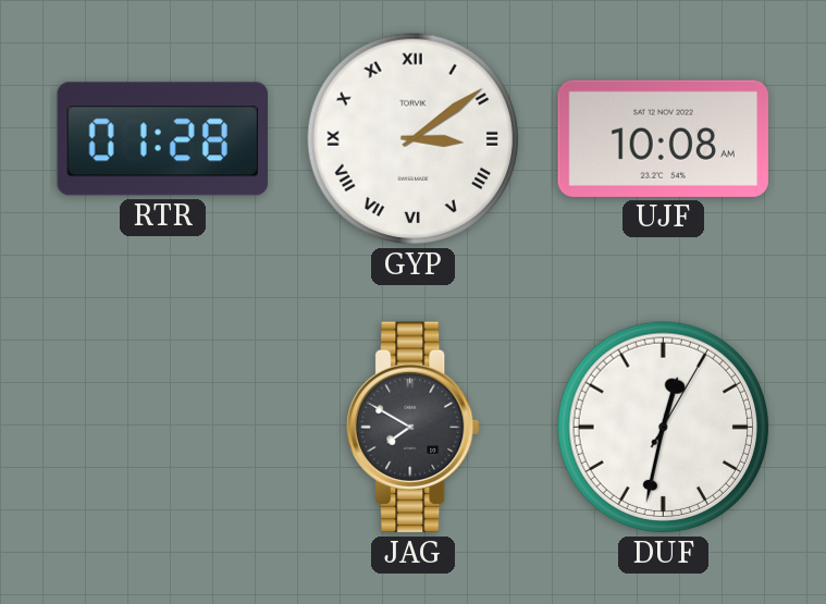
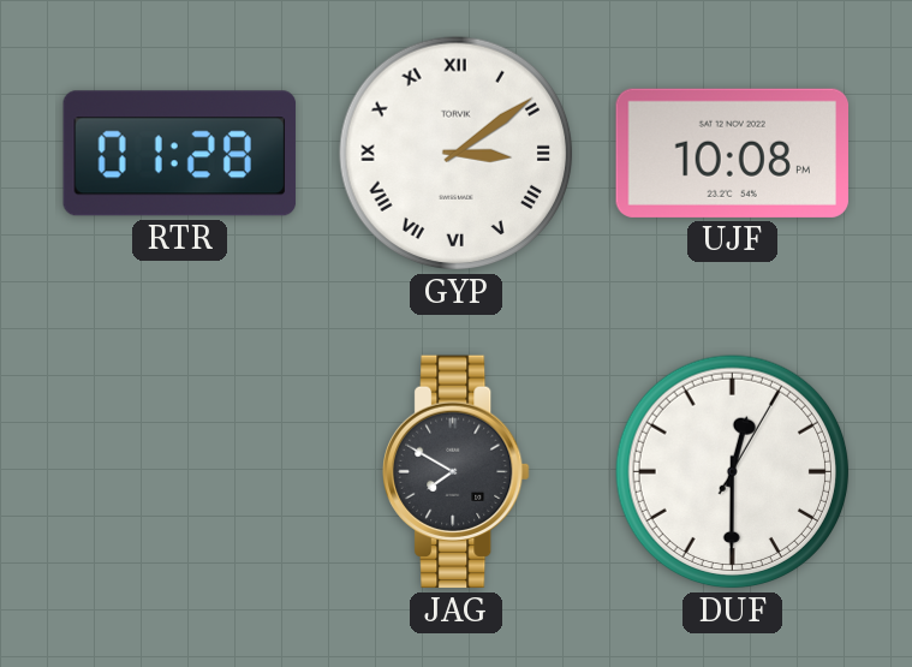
UJF: 10:08 AM -> 10:08 PM (733, 153)
DUF: 12:32 -> 12:30 (733, 472)
